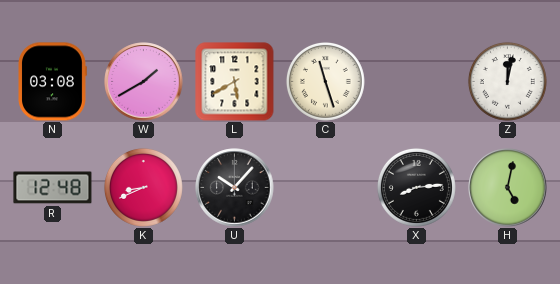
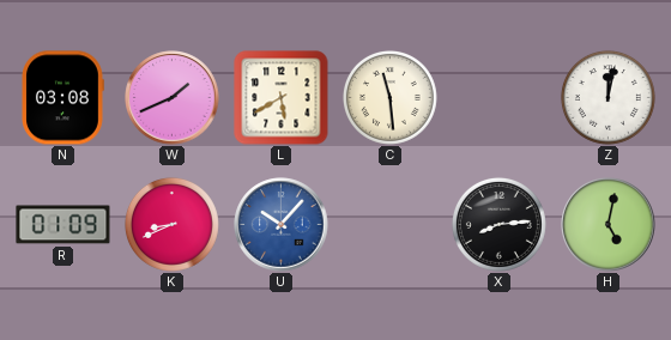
W: 1:40 -> 1:41 (173, 98)
C: 11:27 -> 11:29 (389, 97)
R: 12:48 -> 01:09 (64, 225)
U dial: black -> blue (282, 225)
